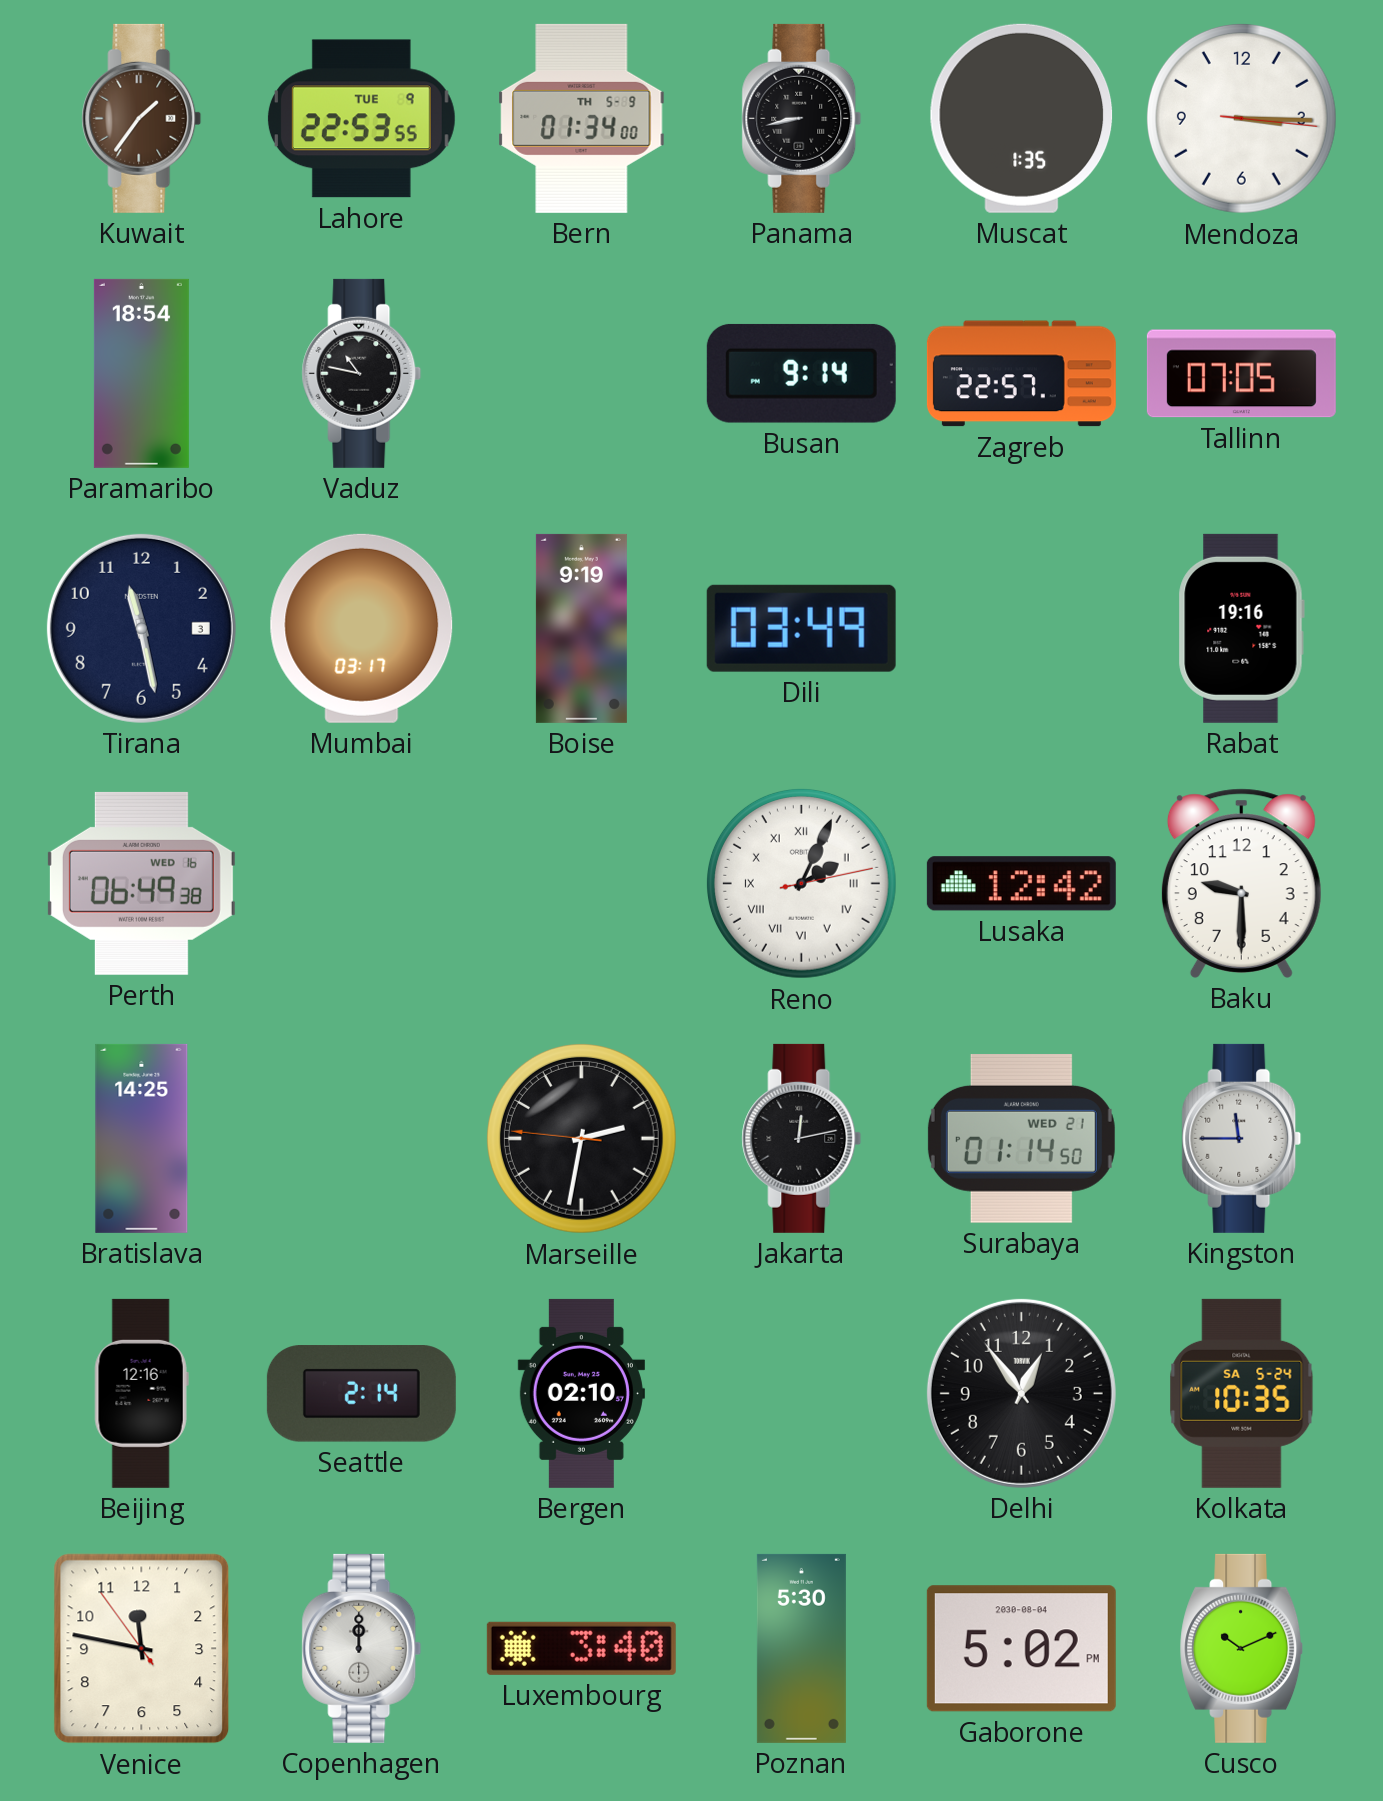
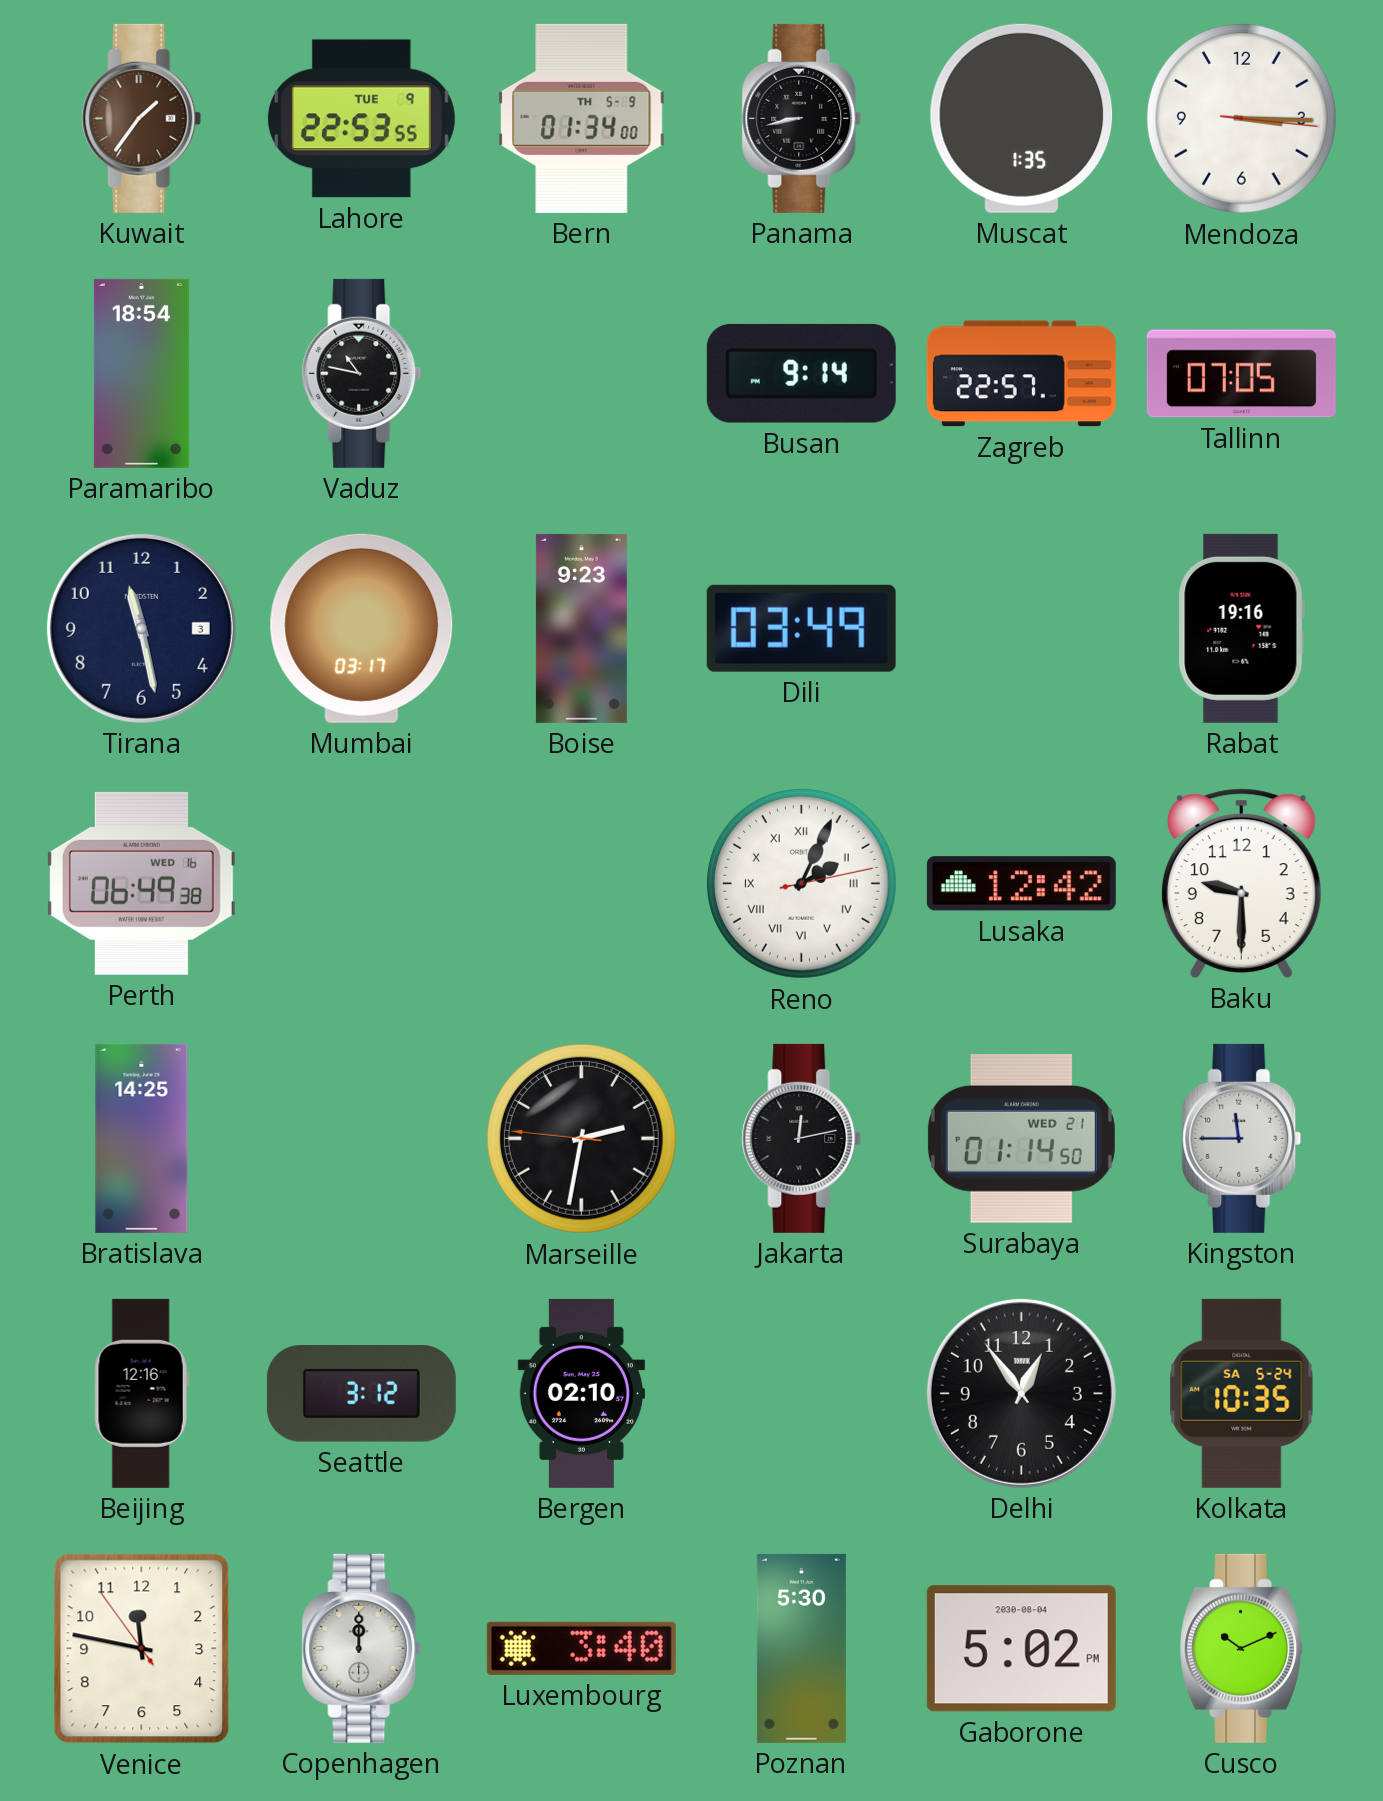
Boise: 9:19 -> 9:23 (581, 628)
Seattle: 2:14 -> 3:12 (361, 1394)
